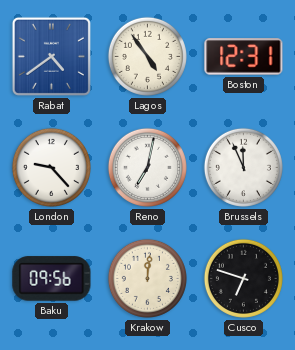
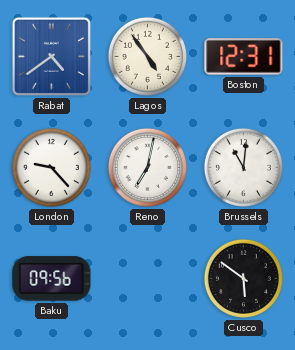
Brussels: 11:56 -> 11:01 (243, 167)
Krakow: 12:01 -> none (147, 278)
Cusco: 6:48 -> 5:51 (243, 278)
